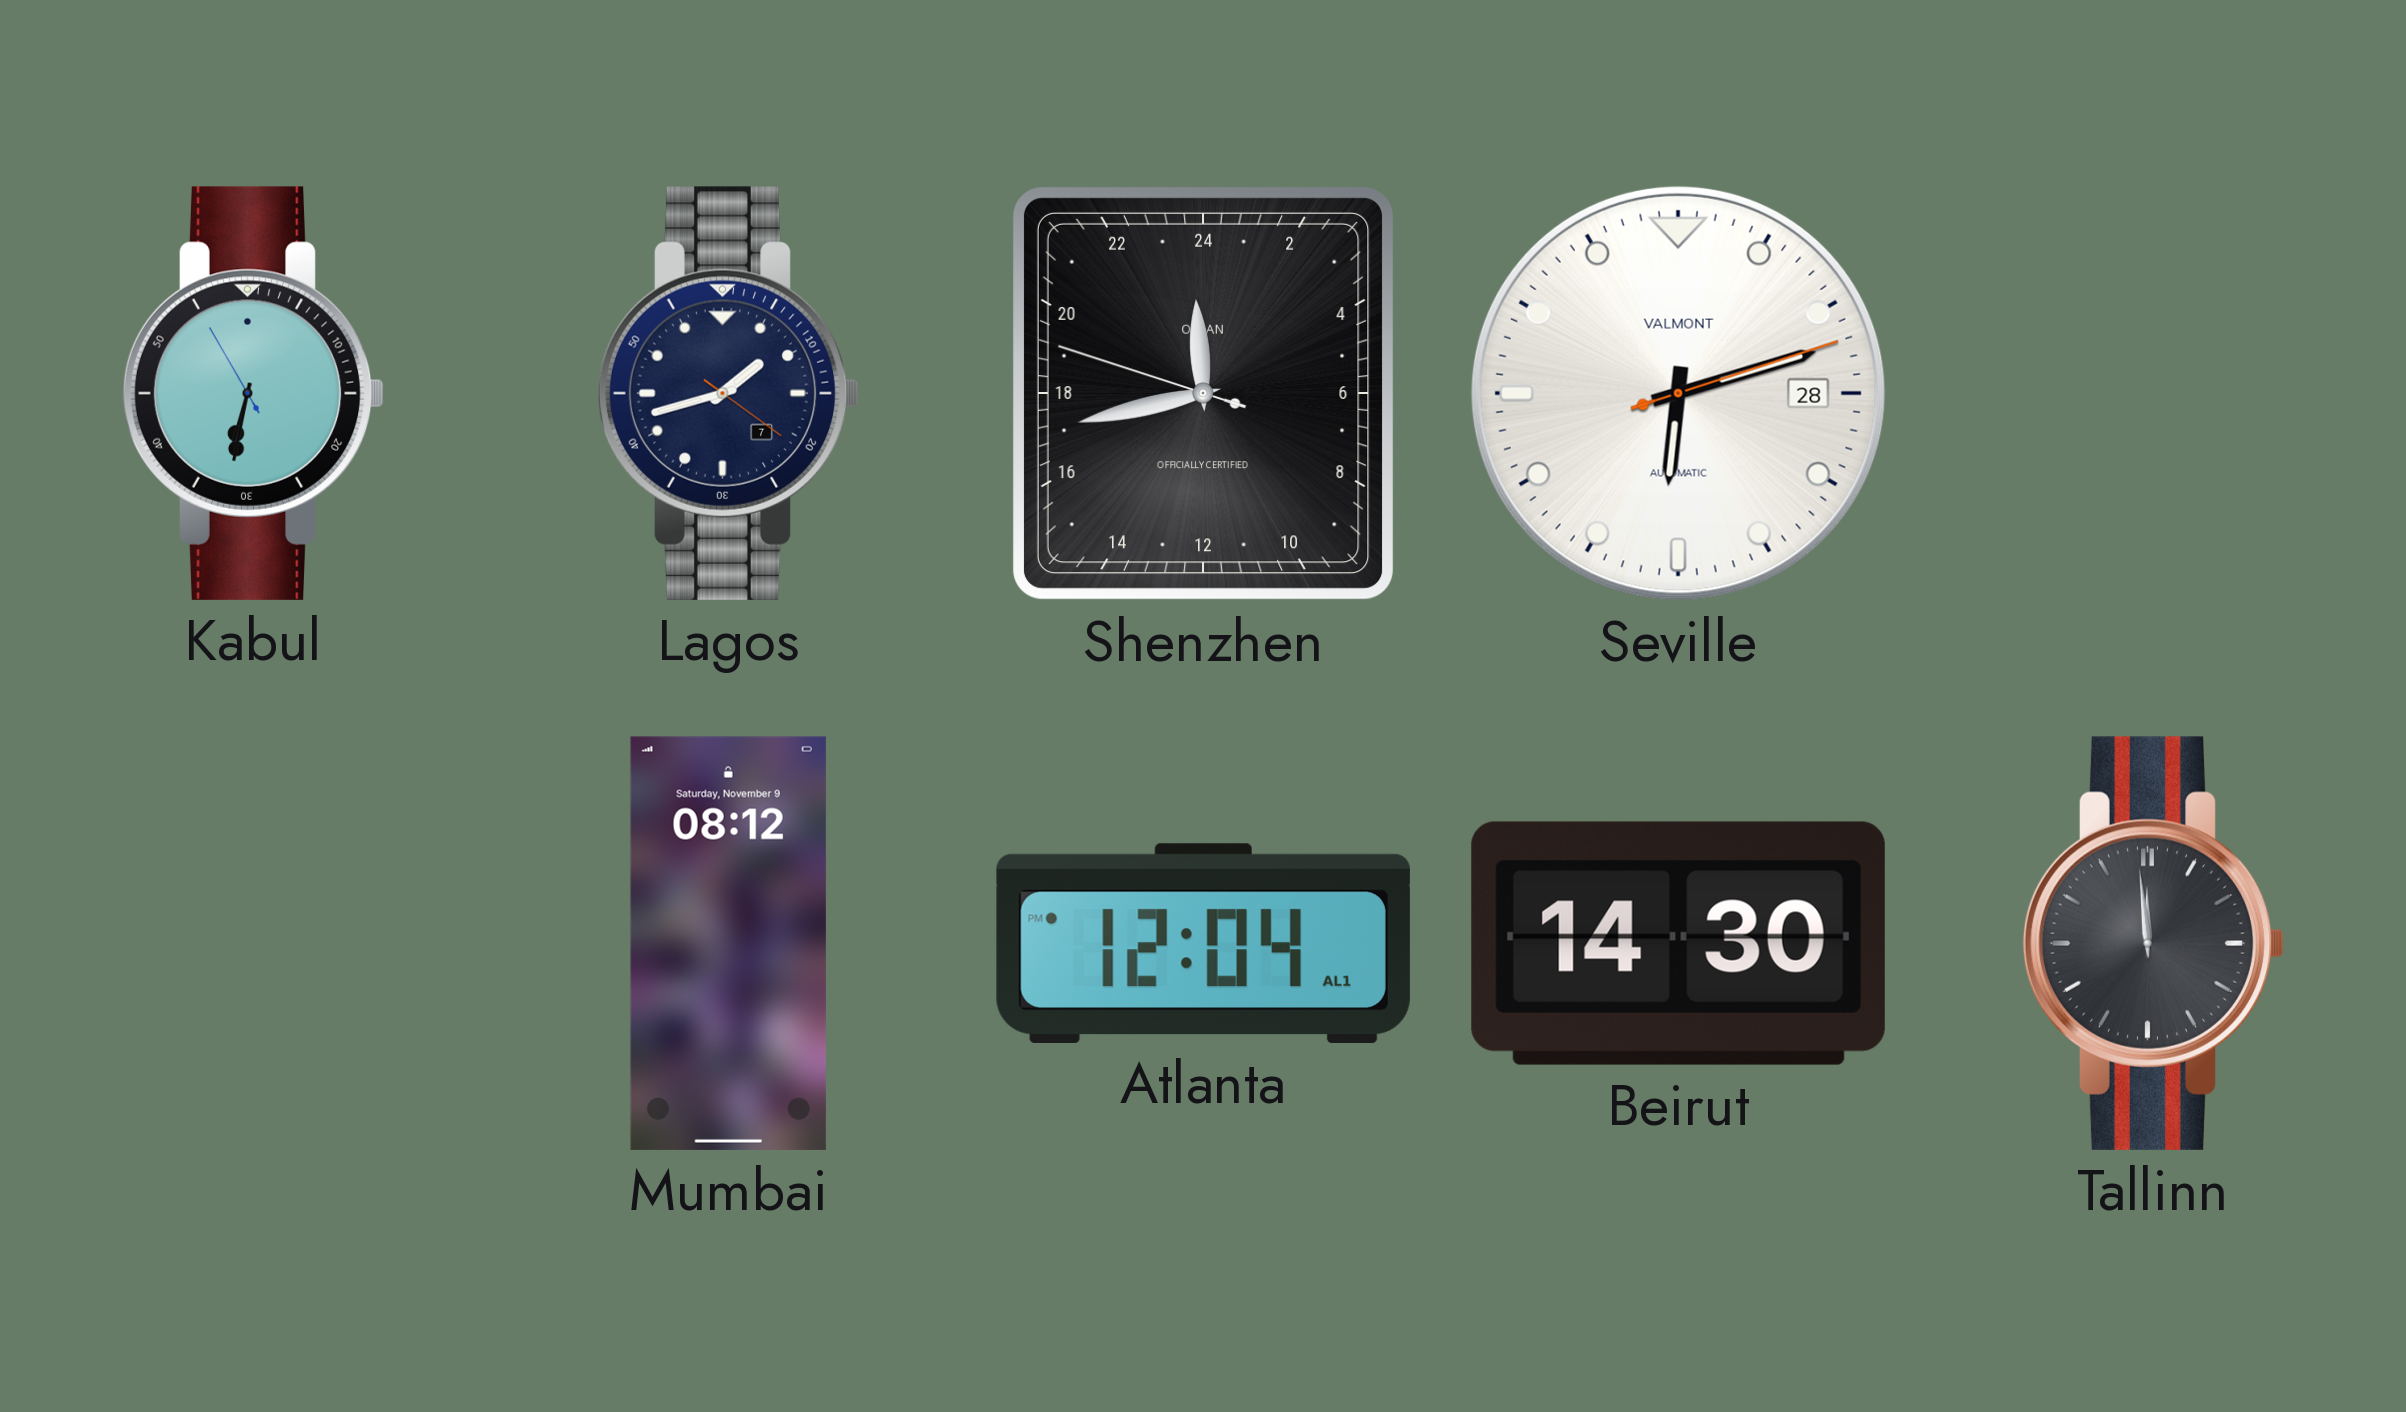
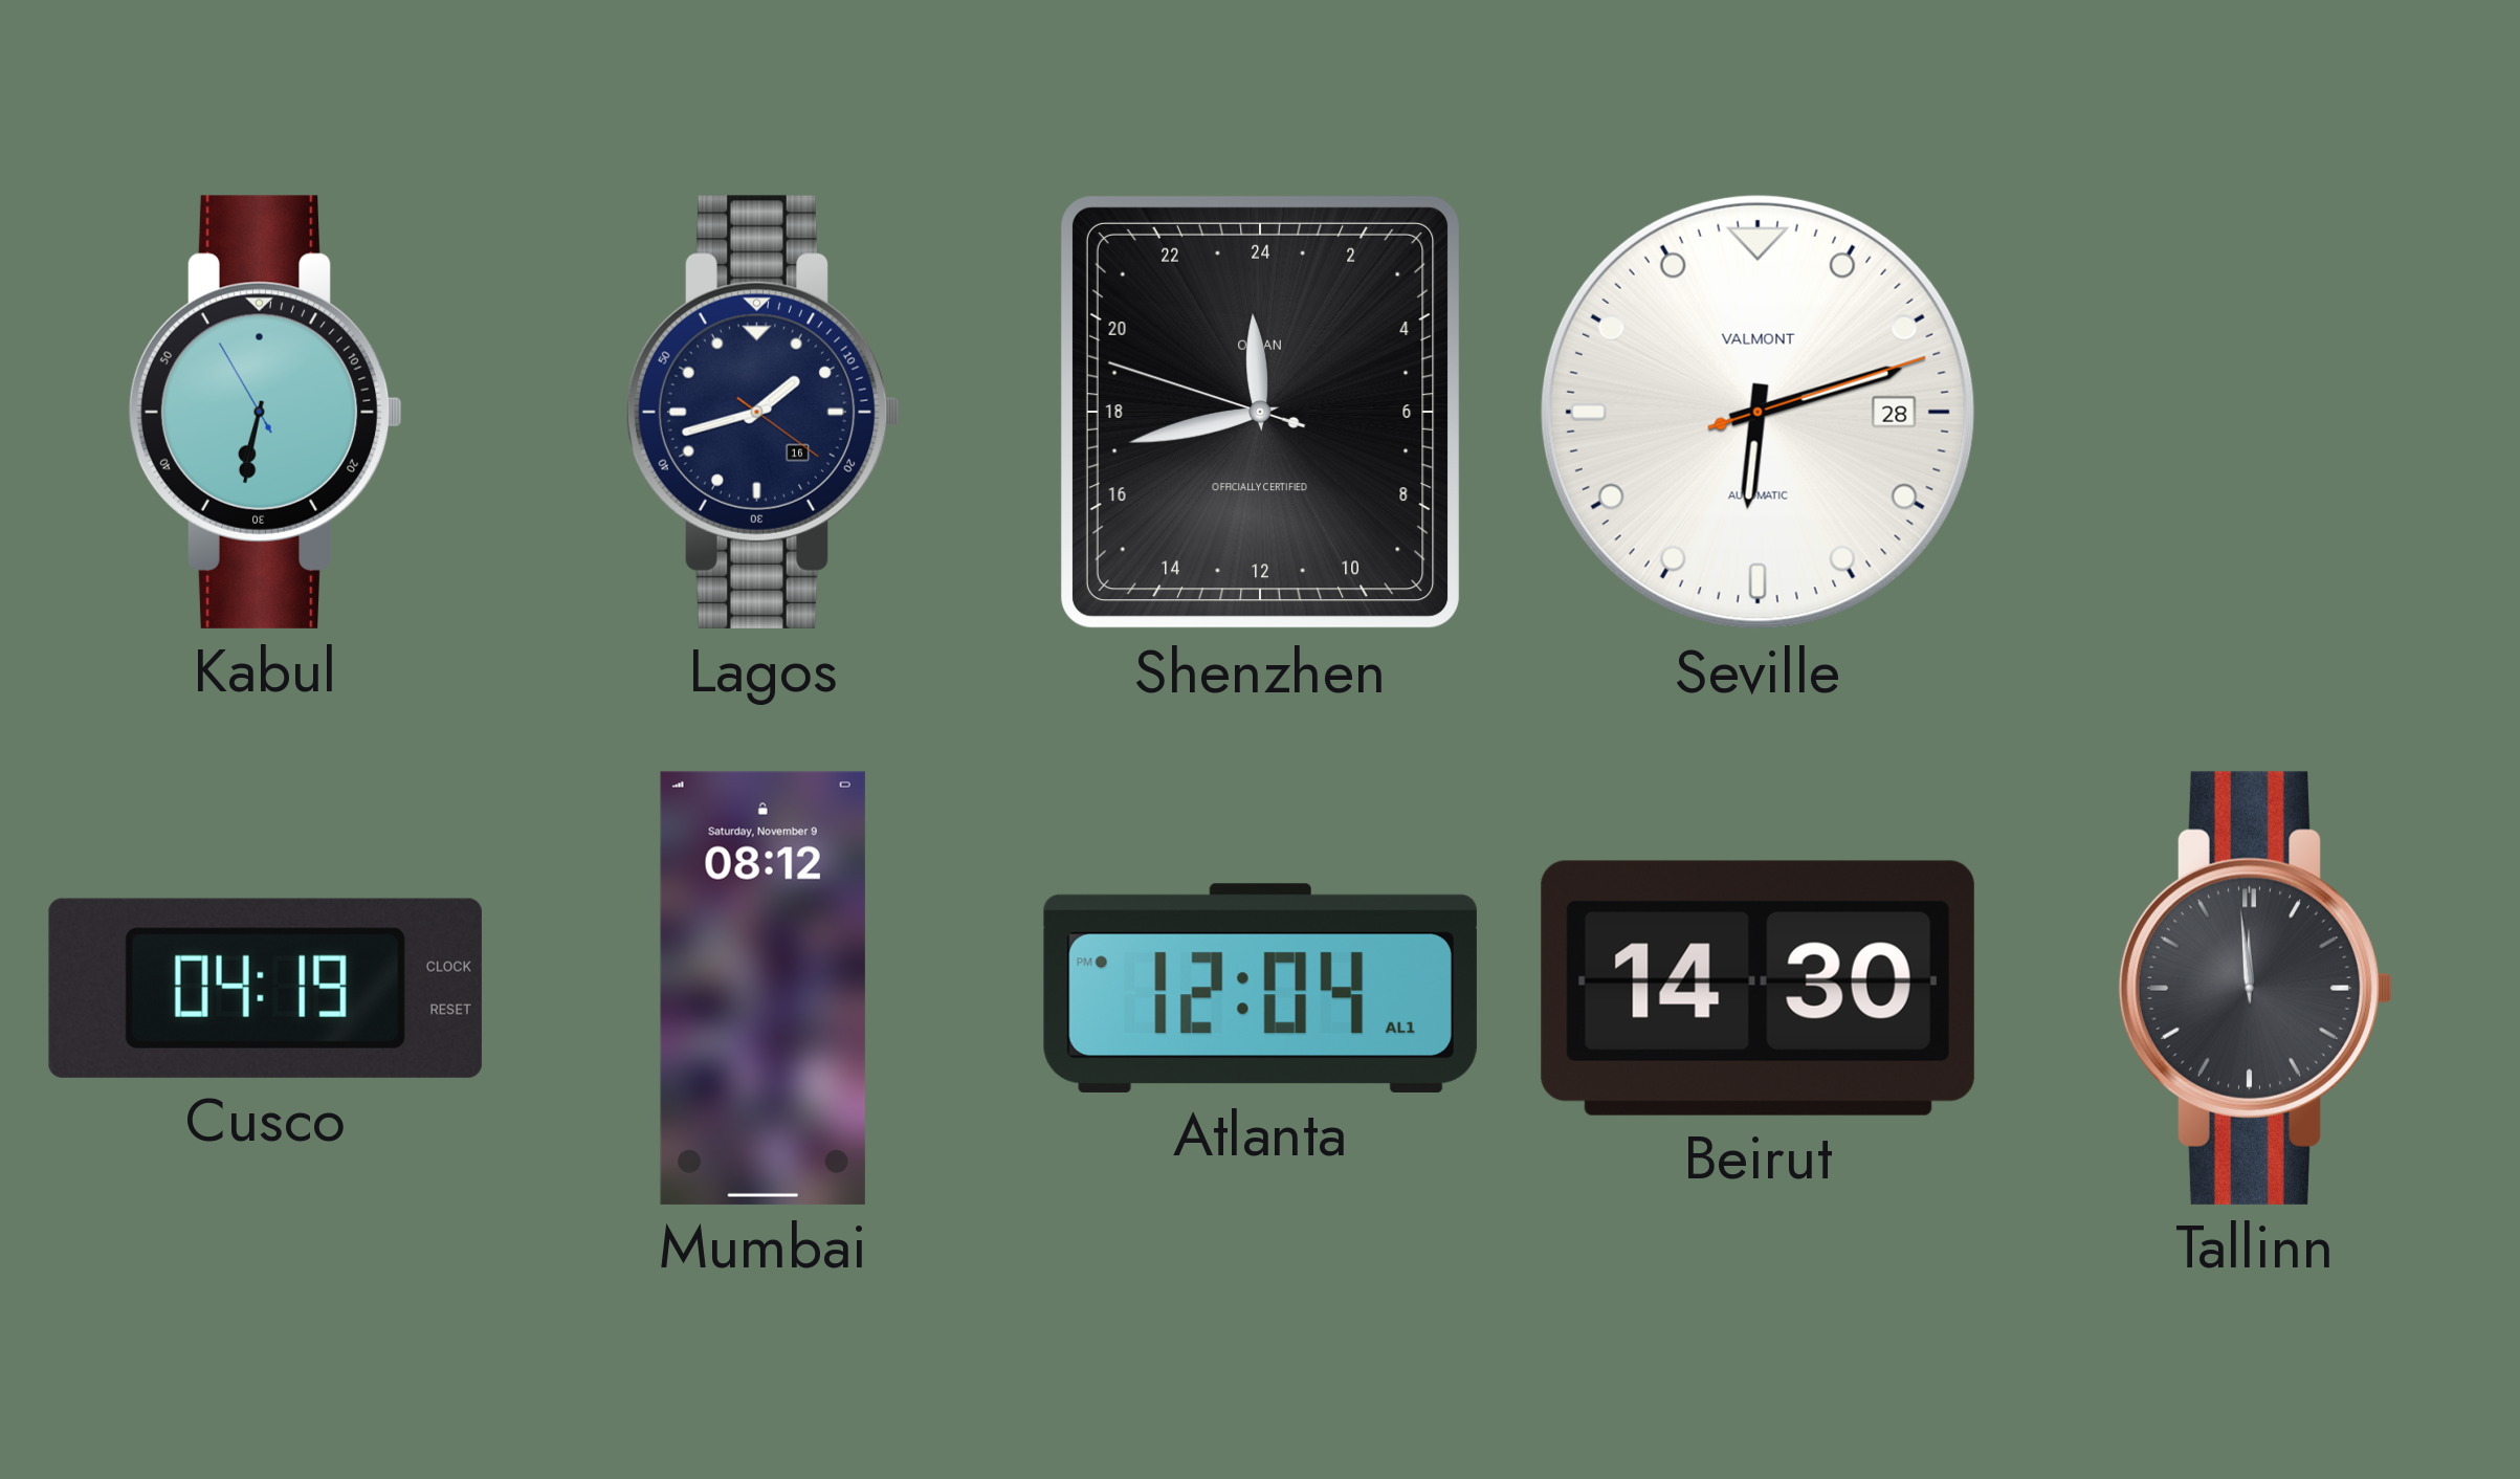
Lagos date: 7 -> 16 (764, 412)
Cusco: none -> 04:19 (265, 988)
